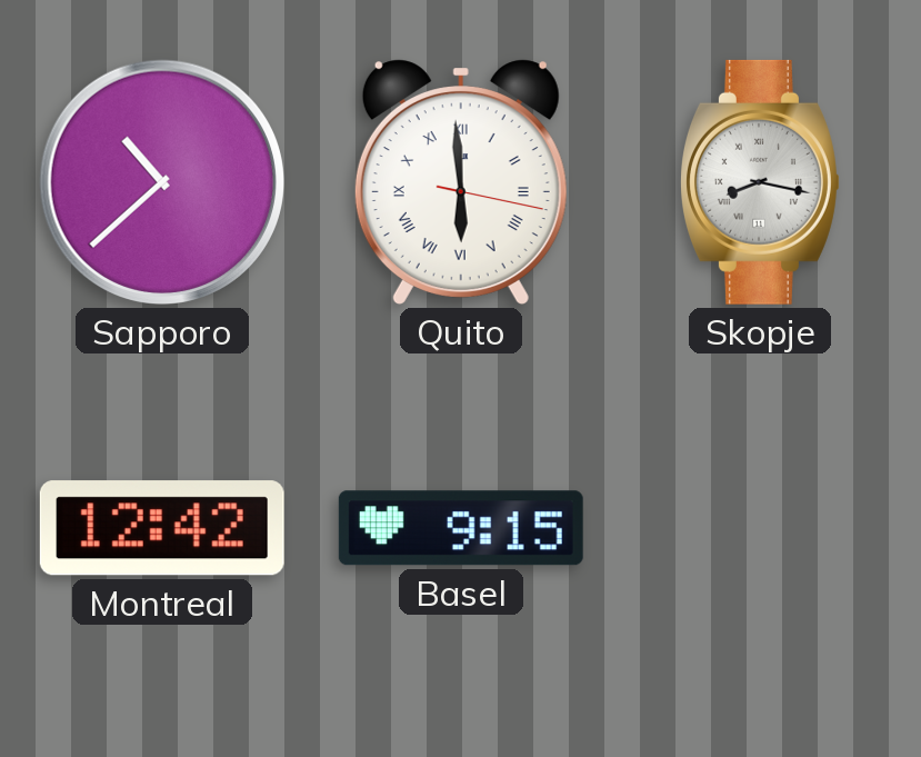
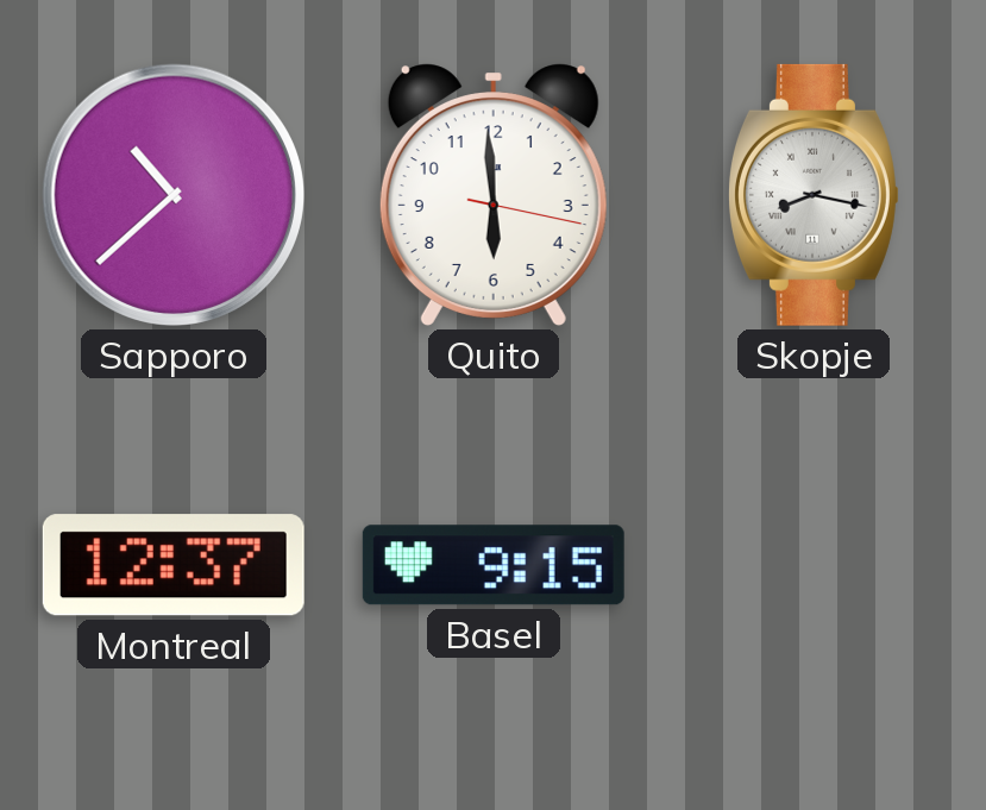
Quito numerals: Roman -> Arabic (494, 195)
Montreal: 12:42 -> 12:37 (174, 565)
